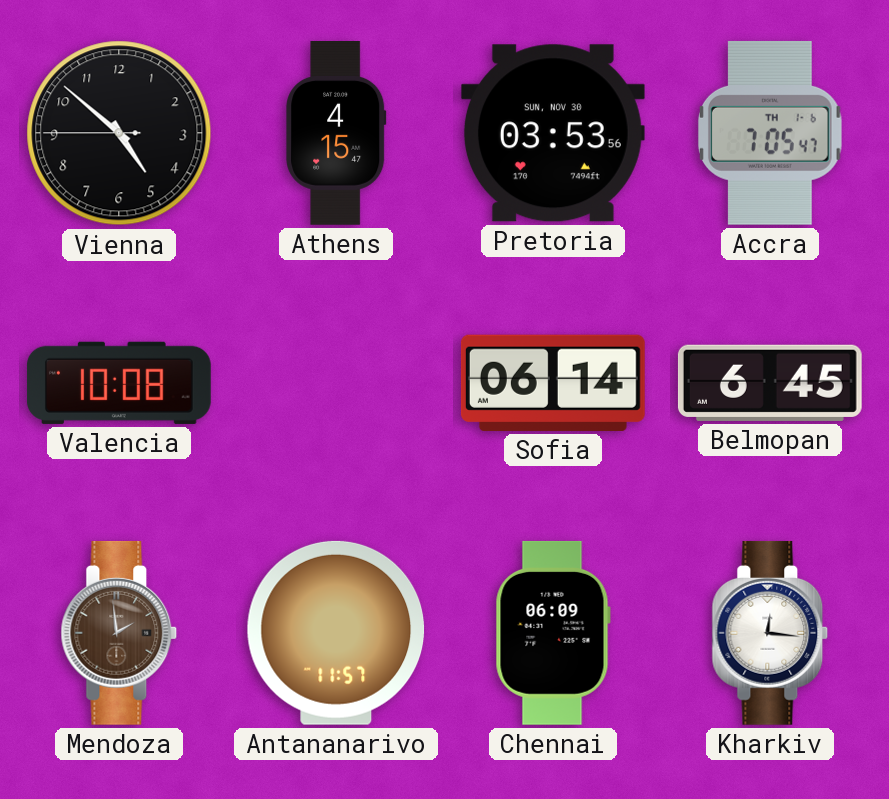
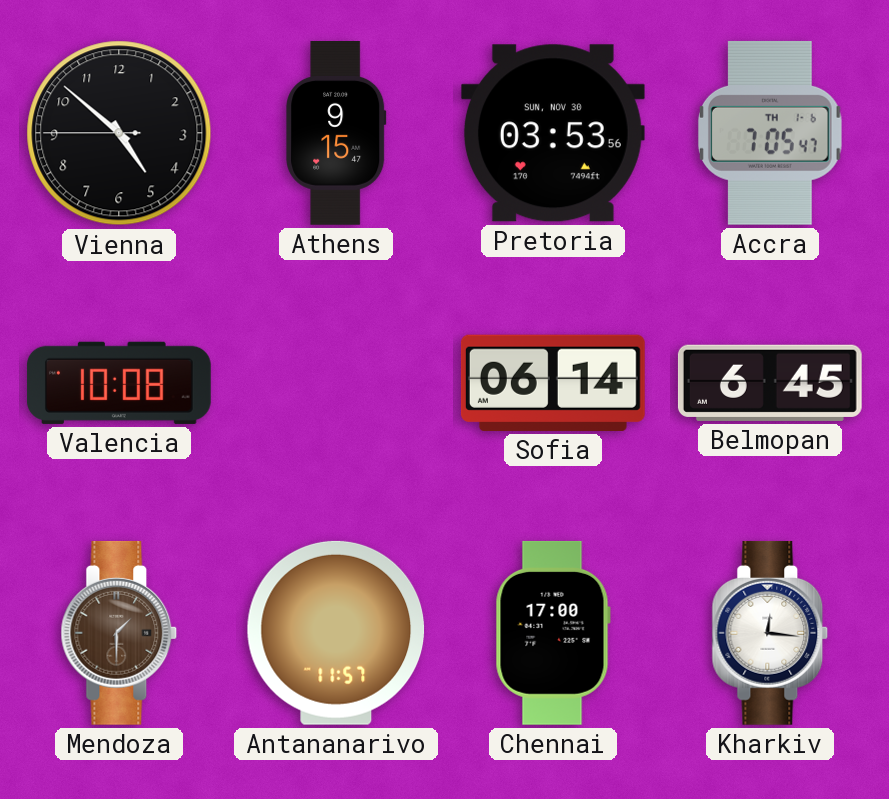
Athens: 4:15 -> 9:15 (336, 134)
Mendoza: 1:59 -> 1:30 (119, 633)
Chennai: 06:09 -> 17:00 (553, 633)
